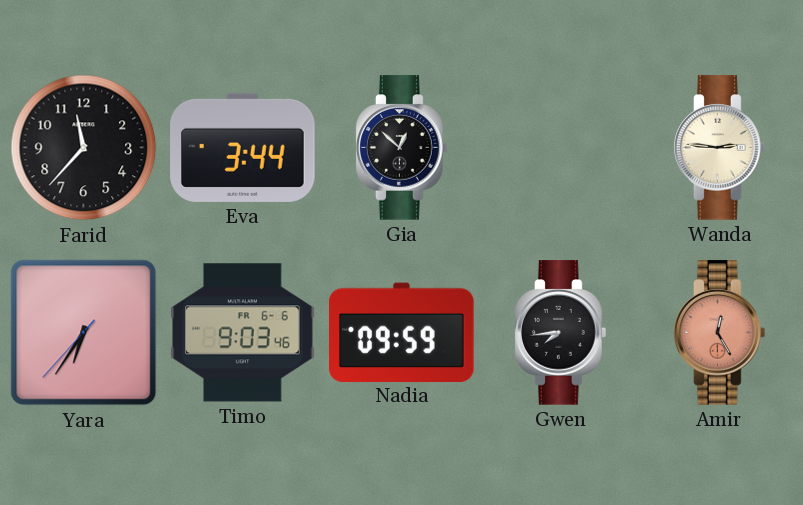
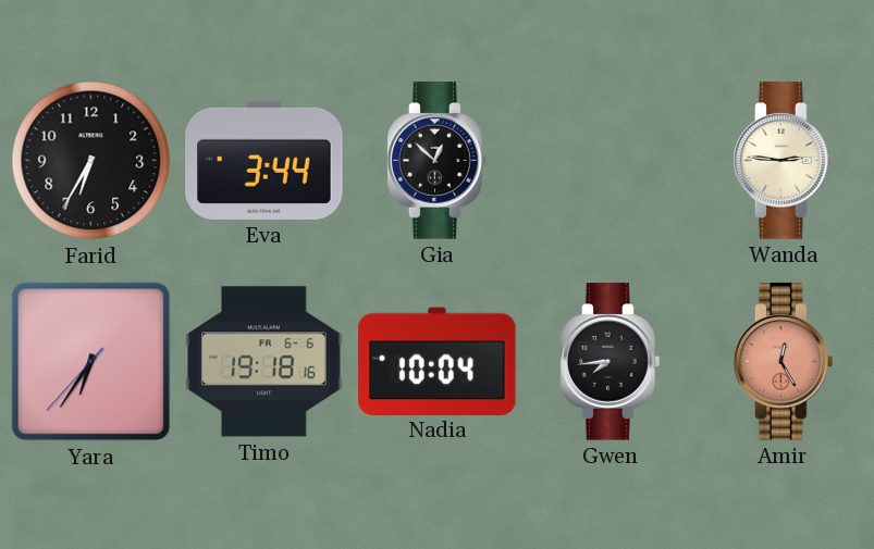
Farid: 11:37 -> 6:35 (91, 161)
Timo: 9:03 -> 19:18 (264, 362)
Nadia: 09:59 -> 10:04 (438, 361)
